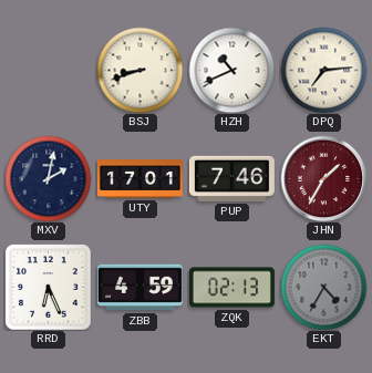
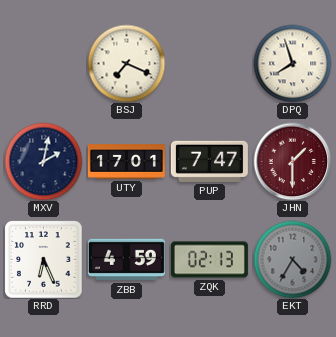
BSJ: 8:42 -> 7:19 (126, 63)
HZH: 10:41 -> none (231, 70)
DPQ: 7:14 -> 7:57 (292, 63)
PUP: 7:46 -> 7:47 (209, 161)
JHN: 1:35 -> 1:30 (292, 161)
